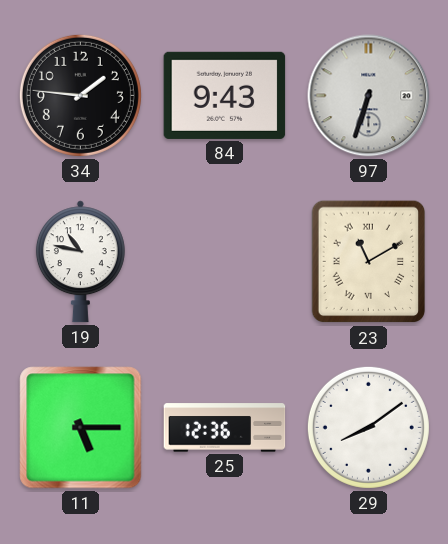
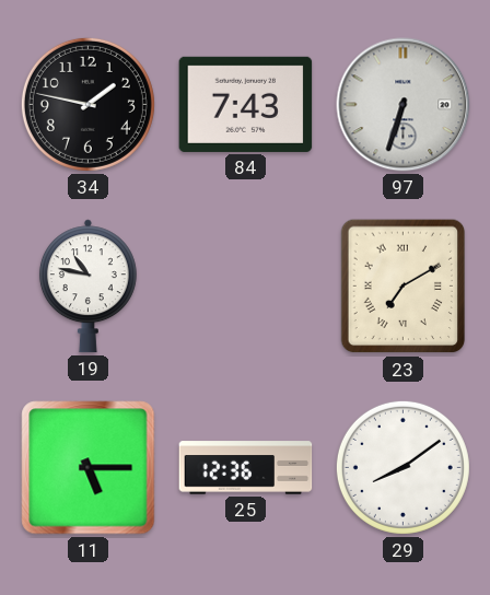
34: 1:46 -> 1:47 (87, 104)
84: 9:43 -> 7:43 (246, 104)
23: 11:10 -> 7:10 (404, 287)
